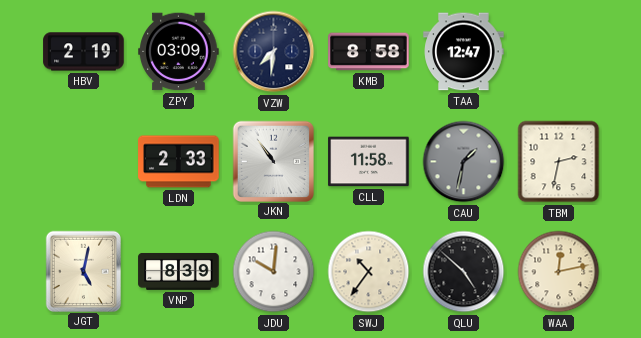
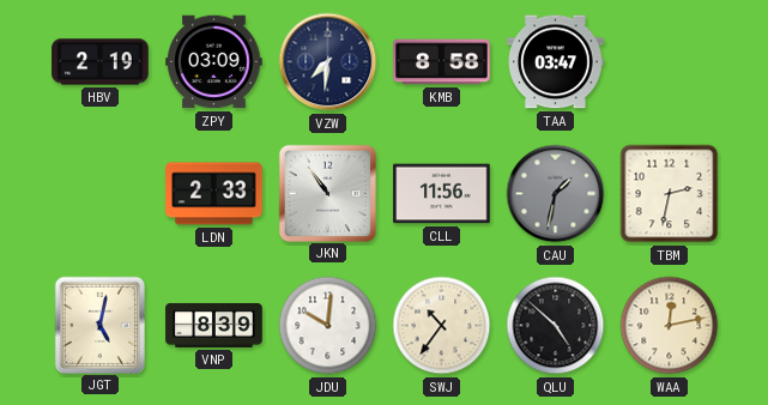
TAA: 12:47 -> 03:47 (556, 62)
CLL: 11:58 -> 11:56 (442, 194)
